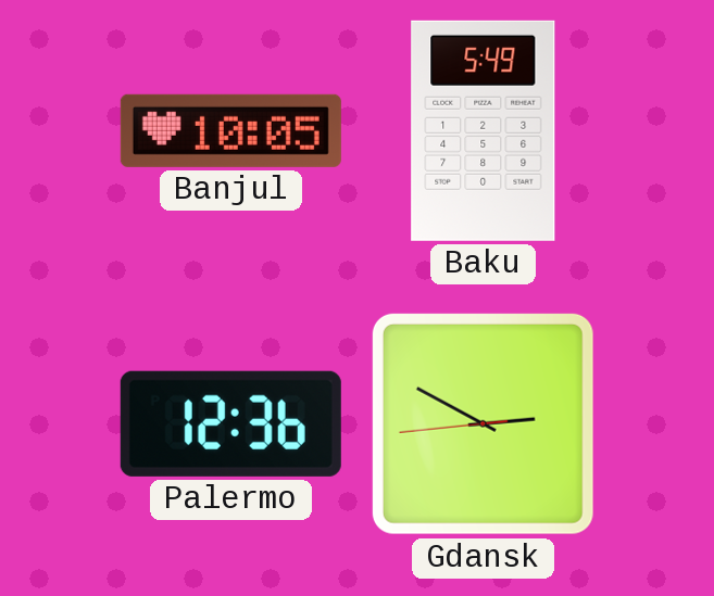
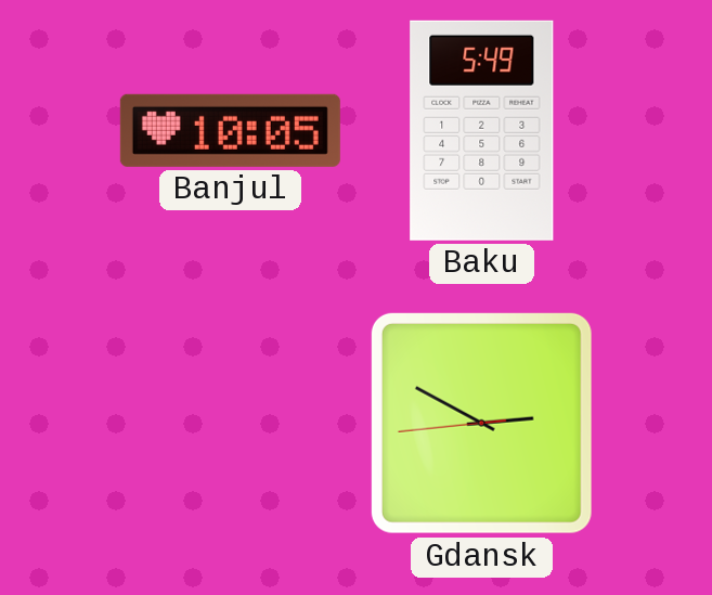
Palermo: 12:36 -> none (230, 423)
